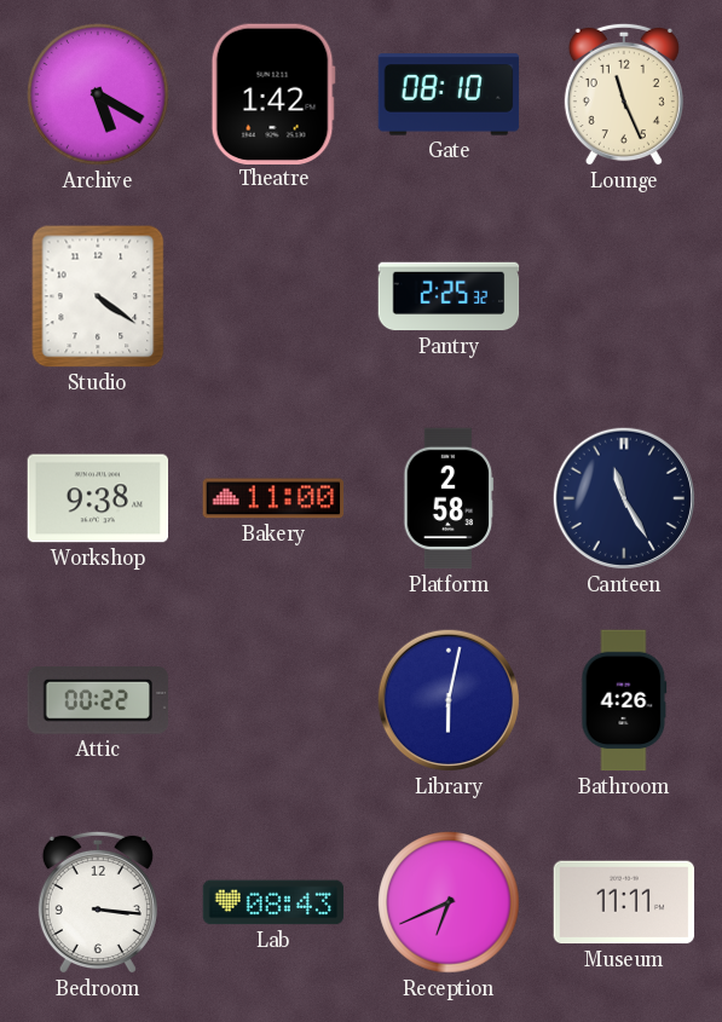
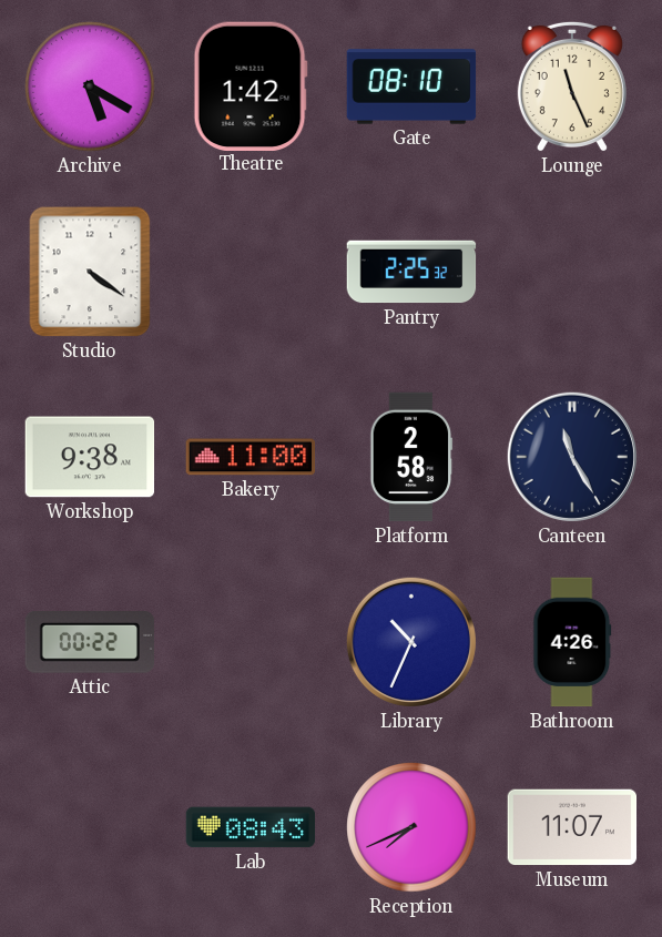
Library: 6:02 -> 10:34 (411, 642)
Bedroom: 3:16 -> none (98, 902)
Reception: 6:41 -> 7:41 (411, 827)
Museum: 11:11 -> 11:07 (572, 827)
